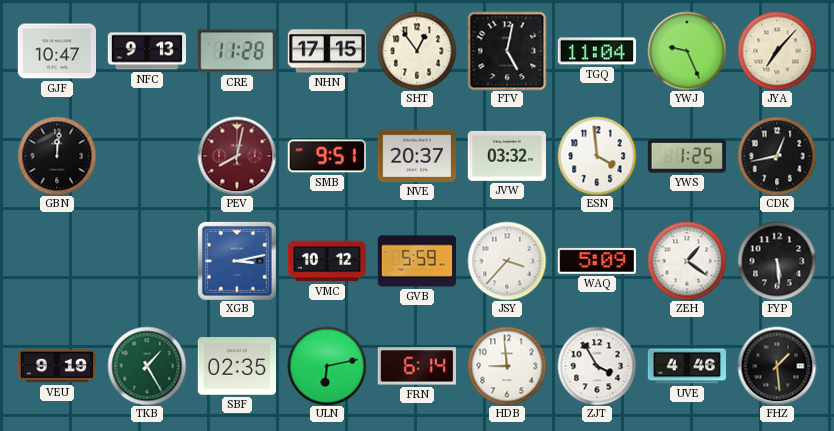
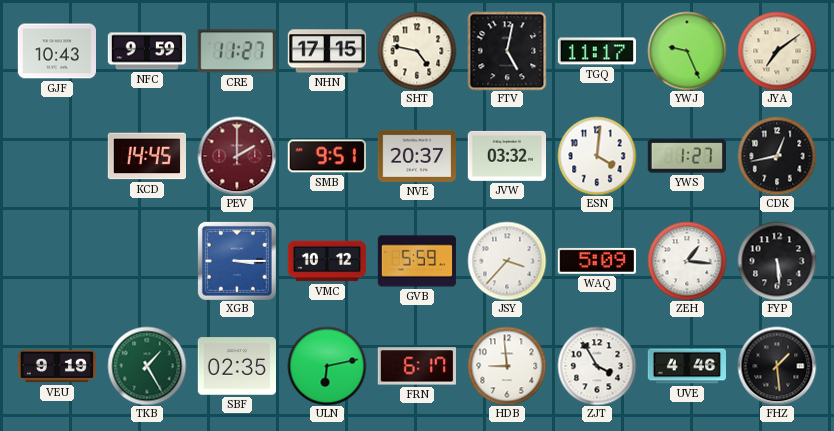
GJF: 10:47 -> 10:43 (56, 51)
NFC: 9:13 -> 9:59 (146, 51)
CRE: 11:28 -> 11:27 (237, 51)
SHT: 12:54 -> 4:47 (417, 51)
TGQ: 11:04 -> 11:17 (596, 51)
JYA: 7:07 -> 7:09 (777, 51)
GBN: 12:01 -> none (57, 156)
KCD: none -> 14:45 (146, 156)
PEV: 8:02 -> 2:00 (237, 156)
ESN: 3:59 -> 4:01 (597, 156)
YWS: 1:25 -> 1:27 (687, 156)
XGB: 3:13 -> 3:15 (237, 261)
ZEH: 1:21 -> 1:16 (687, 261)
FRN: 6:14 -> 6:17 (416, 366)
